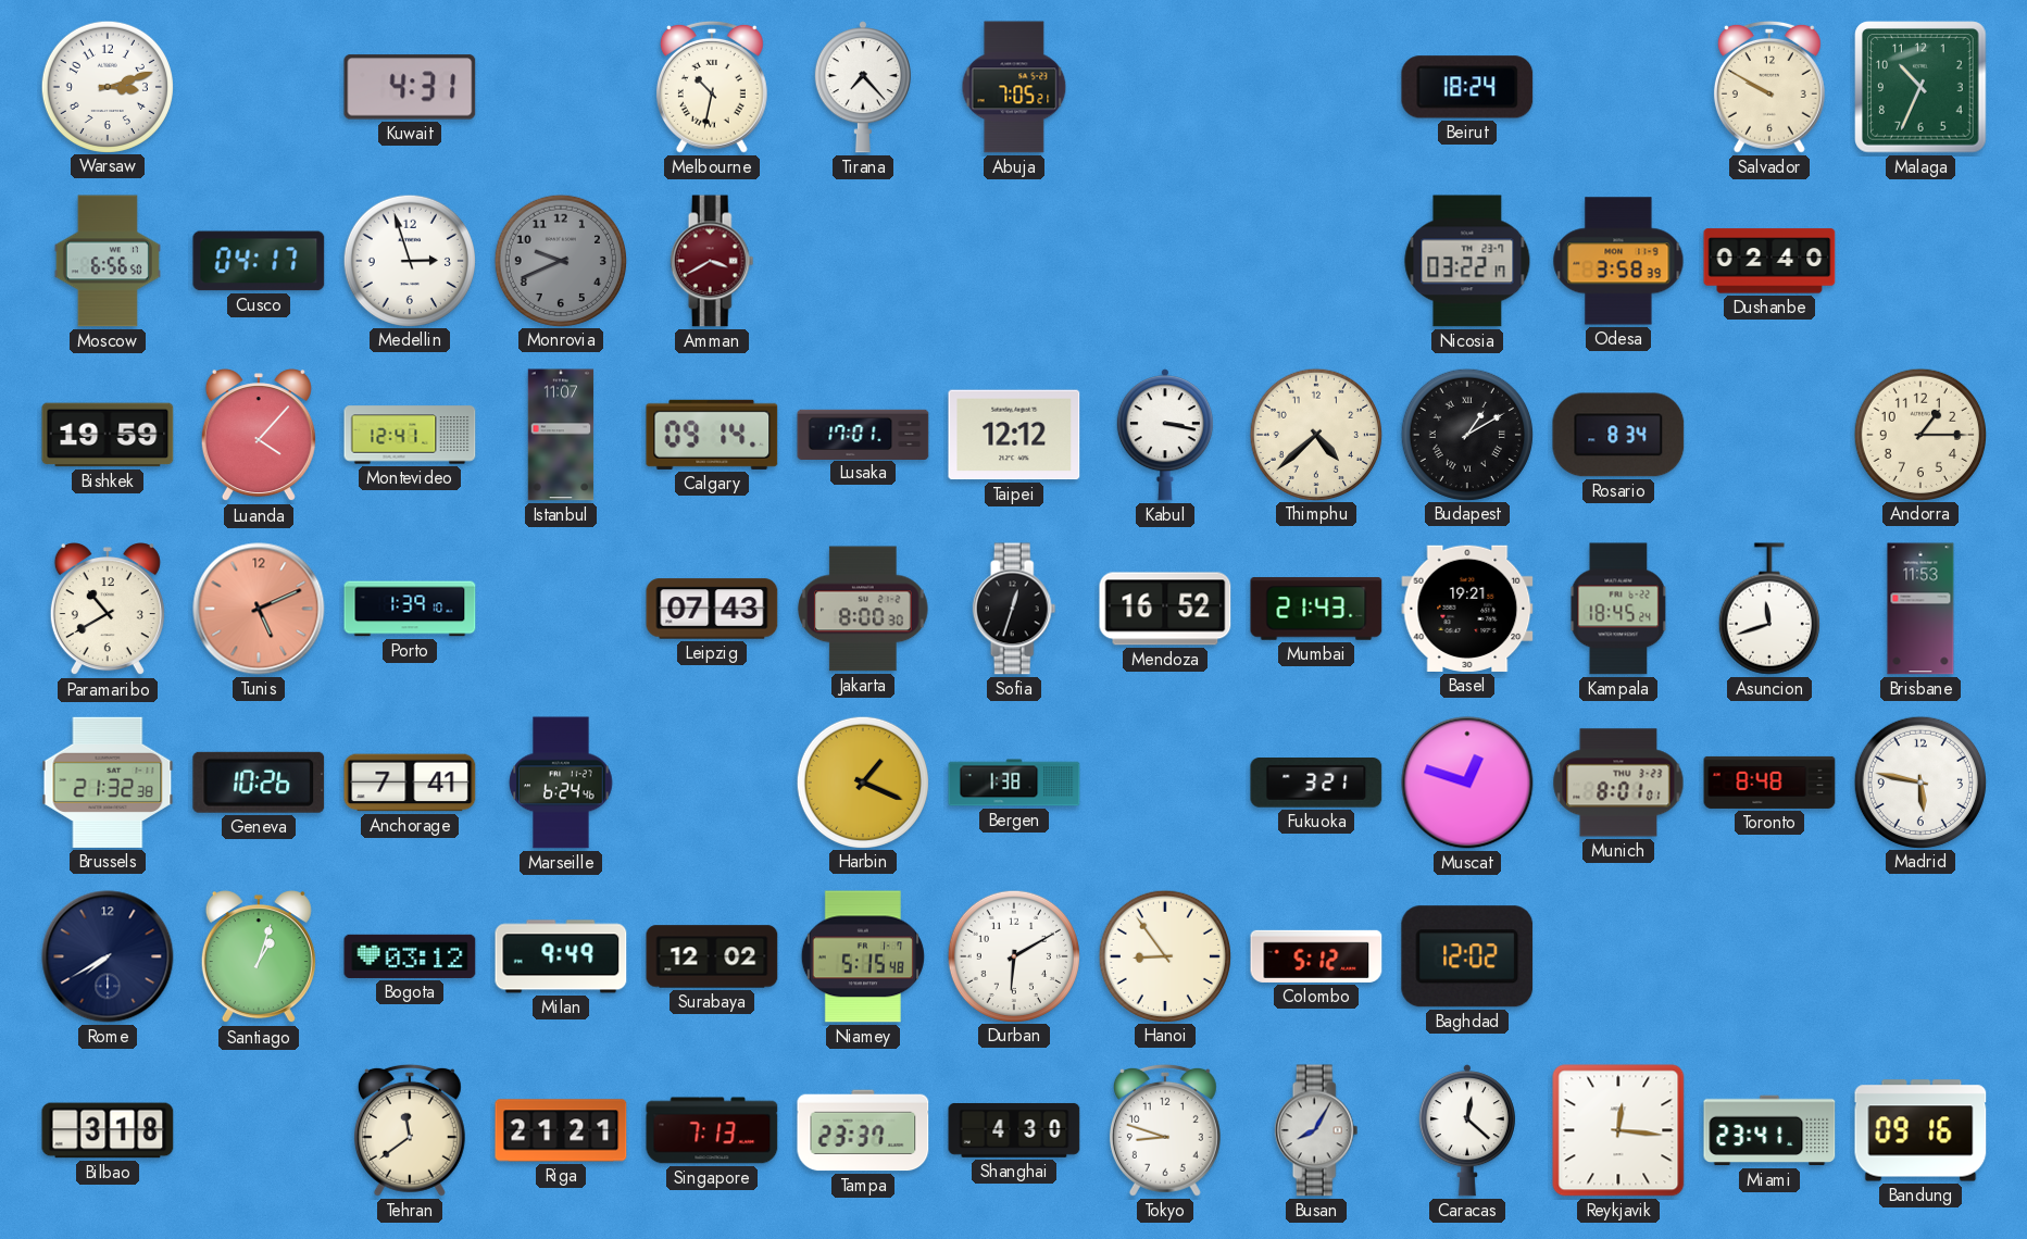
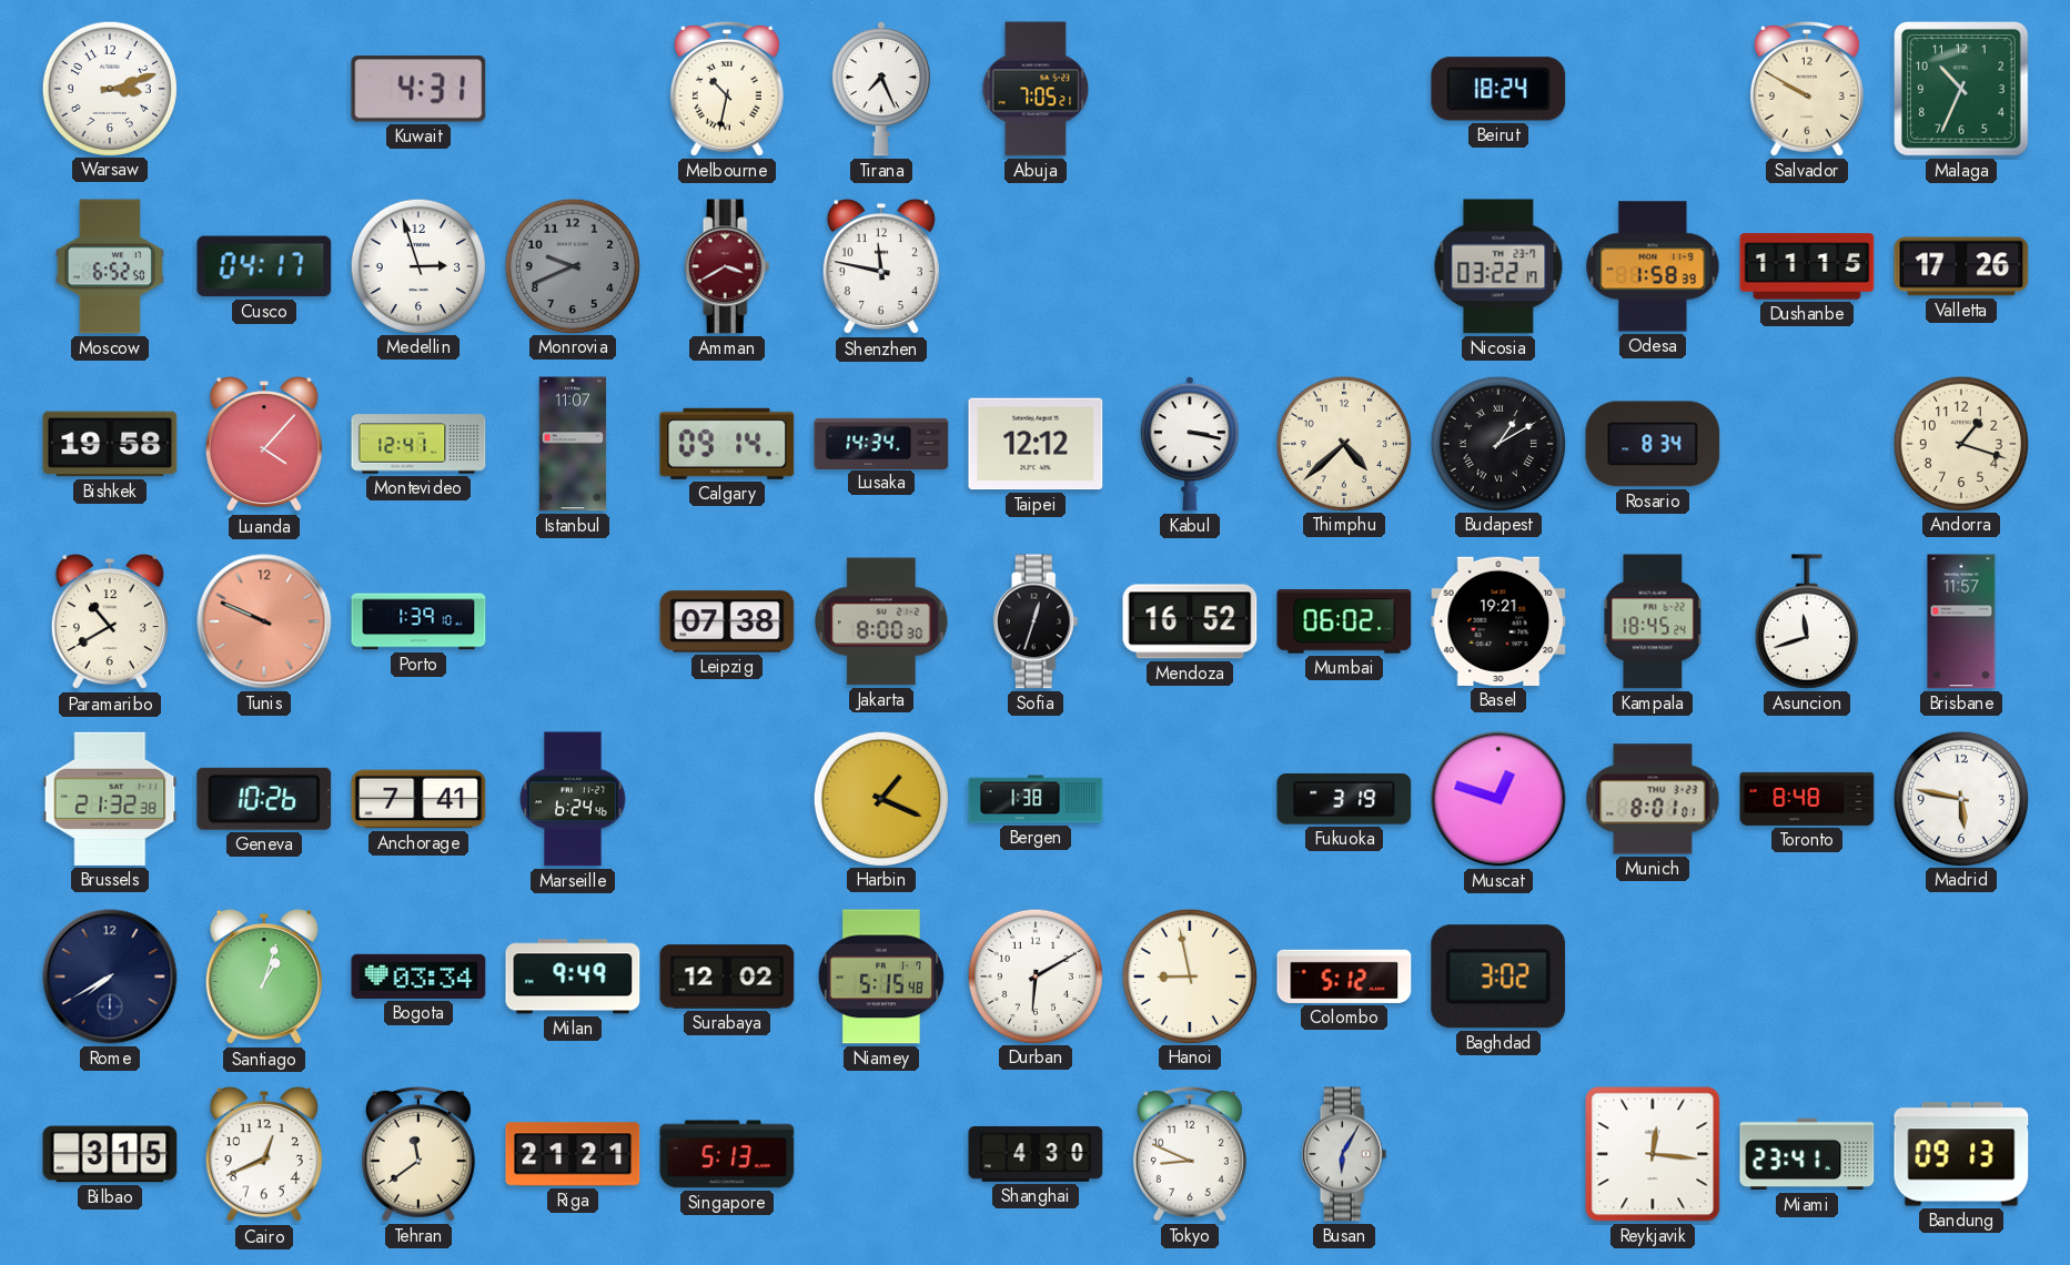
Tirana: 7:23 -> 7:26 (881, 89)
Moscow: 6:56 -> 6:52 (110, 266)
Shenzhen: none -> 11:47 (881, 267)
Odesa: 3:58 -> 1:58 (1653, 266)
Dushanbe: 02:40 -> 11:15 (1807, 266)
Valletta: none -> 17:26 (1961, 266)
Bishkek: 19:59 -> 19:58 (110, 444)
Lusaka: 17:01 -> 14:34 (881, 443)
Andorra: 1:15 -> 1:18 (1960, 443)
Tunis: 5:11 -> 9:49 (264, 621)
Leipzig: 07:43 -> 07:38 (727, 621)
Mumbai: 21:43 -> 06:02 (1344, 621)
Brisbane: 11:53 -> 11:57 (1961, 621)
Fukuoka: 3:21 -> 3:19 (1344, 800)
Bogota: 03:12 -> 03:34 (418, 976)
Hanoi: 8:54 -> 8:58 (1189, 975)
Baghdad: 12:02 -> 3:02 (1498, 976)
Bilbao: 3:18 -> 3:15 (110, 1154)
Cairo: none -> 12:41 (264, 1155)
Singapore: 7:13 -> 5:13 (727, 1154)
Tampa: 23:37 -> none (863, 1130)
Tokyo: 8:48 -> 8:49 (1190, 1154)
Busan: 8:05 -> 6:05 (1344, 1154)
Caracas: 12:22 -> none (1467, 1130)
Bandung: 09:16 -> 09:13 (1961, 1154)
